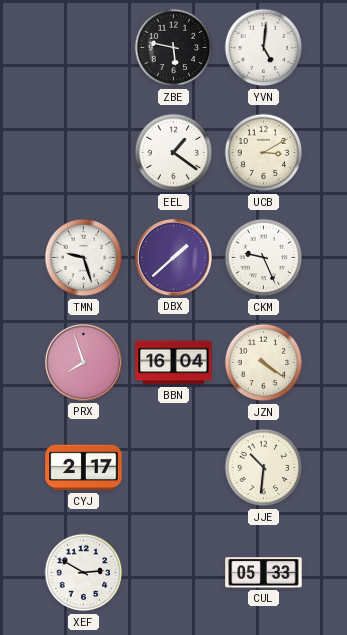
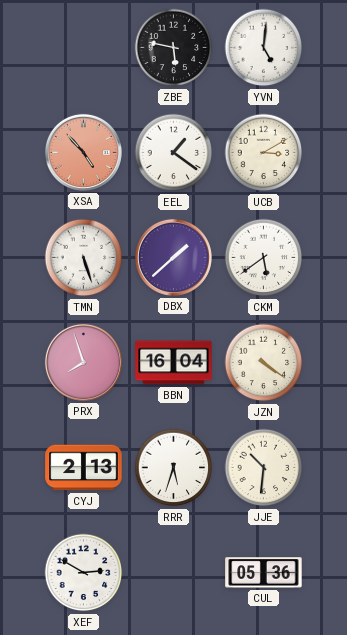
XSA: none -> 4:53 (83, 152)
TMN: 9:27 -> 5:27 (84, 258)
CKM: 9:26 -> 5:39 (264, 258)
CYJ: 2:17 -> 2:13 (84, 468)
RRR: none -> 5:33 (174, 468)
CUL: 05:33 -> 05:36 (264, 573)
